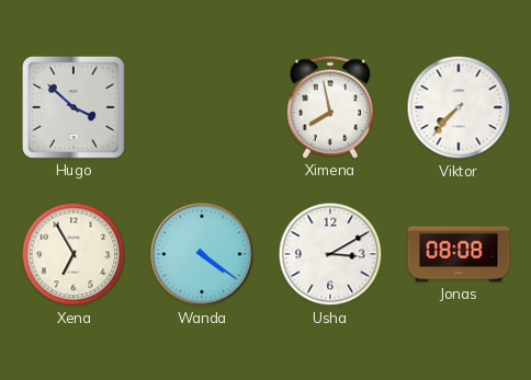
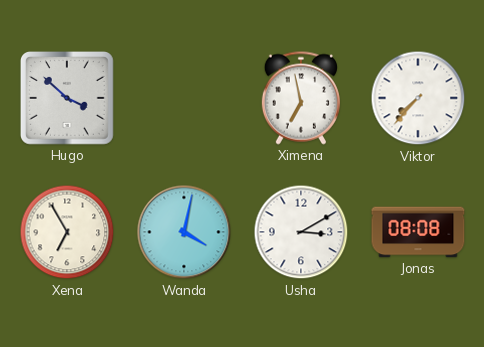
Ximena: 7:58 -> 6:58 (301, 98)
Wanda: 4:21 -> 4:02 (184, 232)
